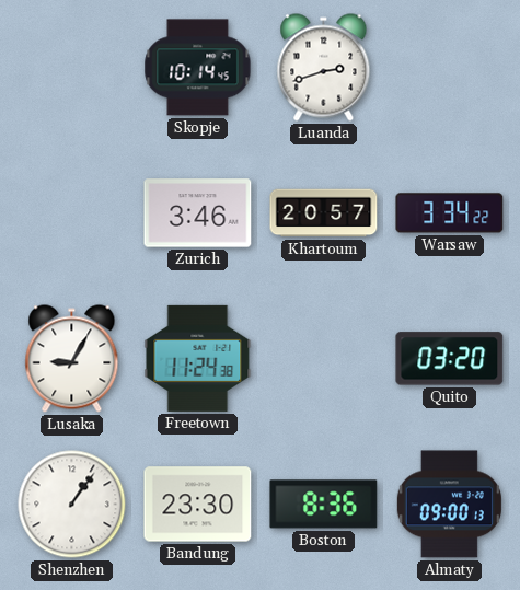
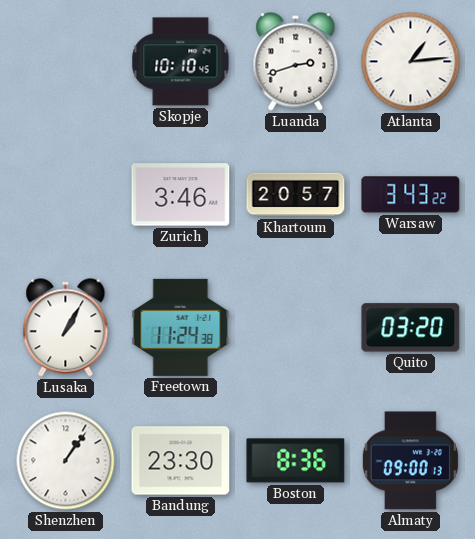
Skopje: 10:14 -> 10:10 (181, 62)
Atlanta: none -> 1:14 (411, 62)
Warsaw: 3:34 -> 3:43 (411, 195)
Lusaka: 9:05 -> 1:05 (66, 328)
